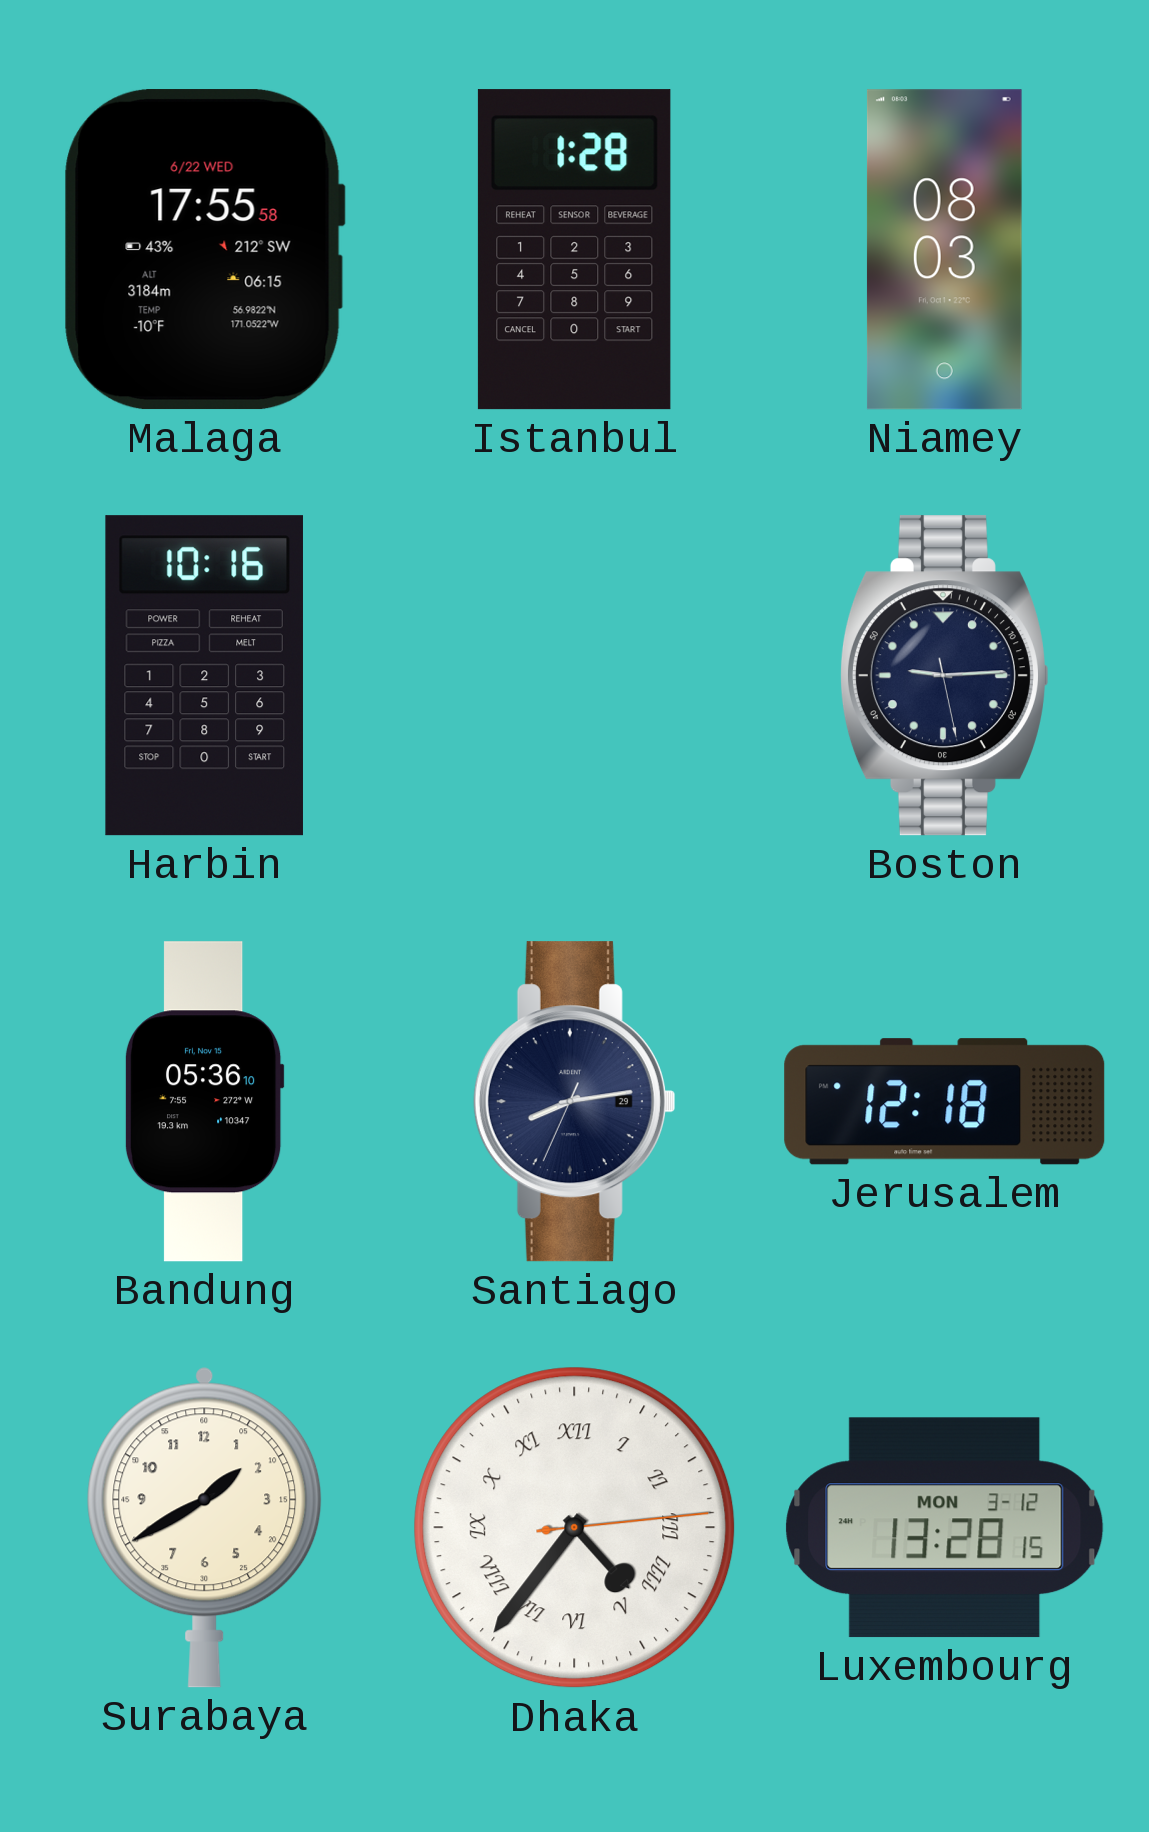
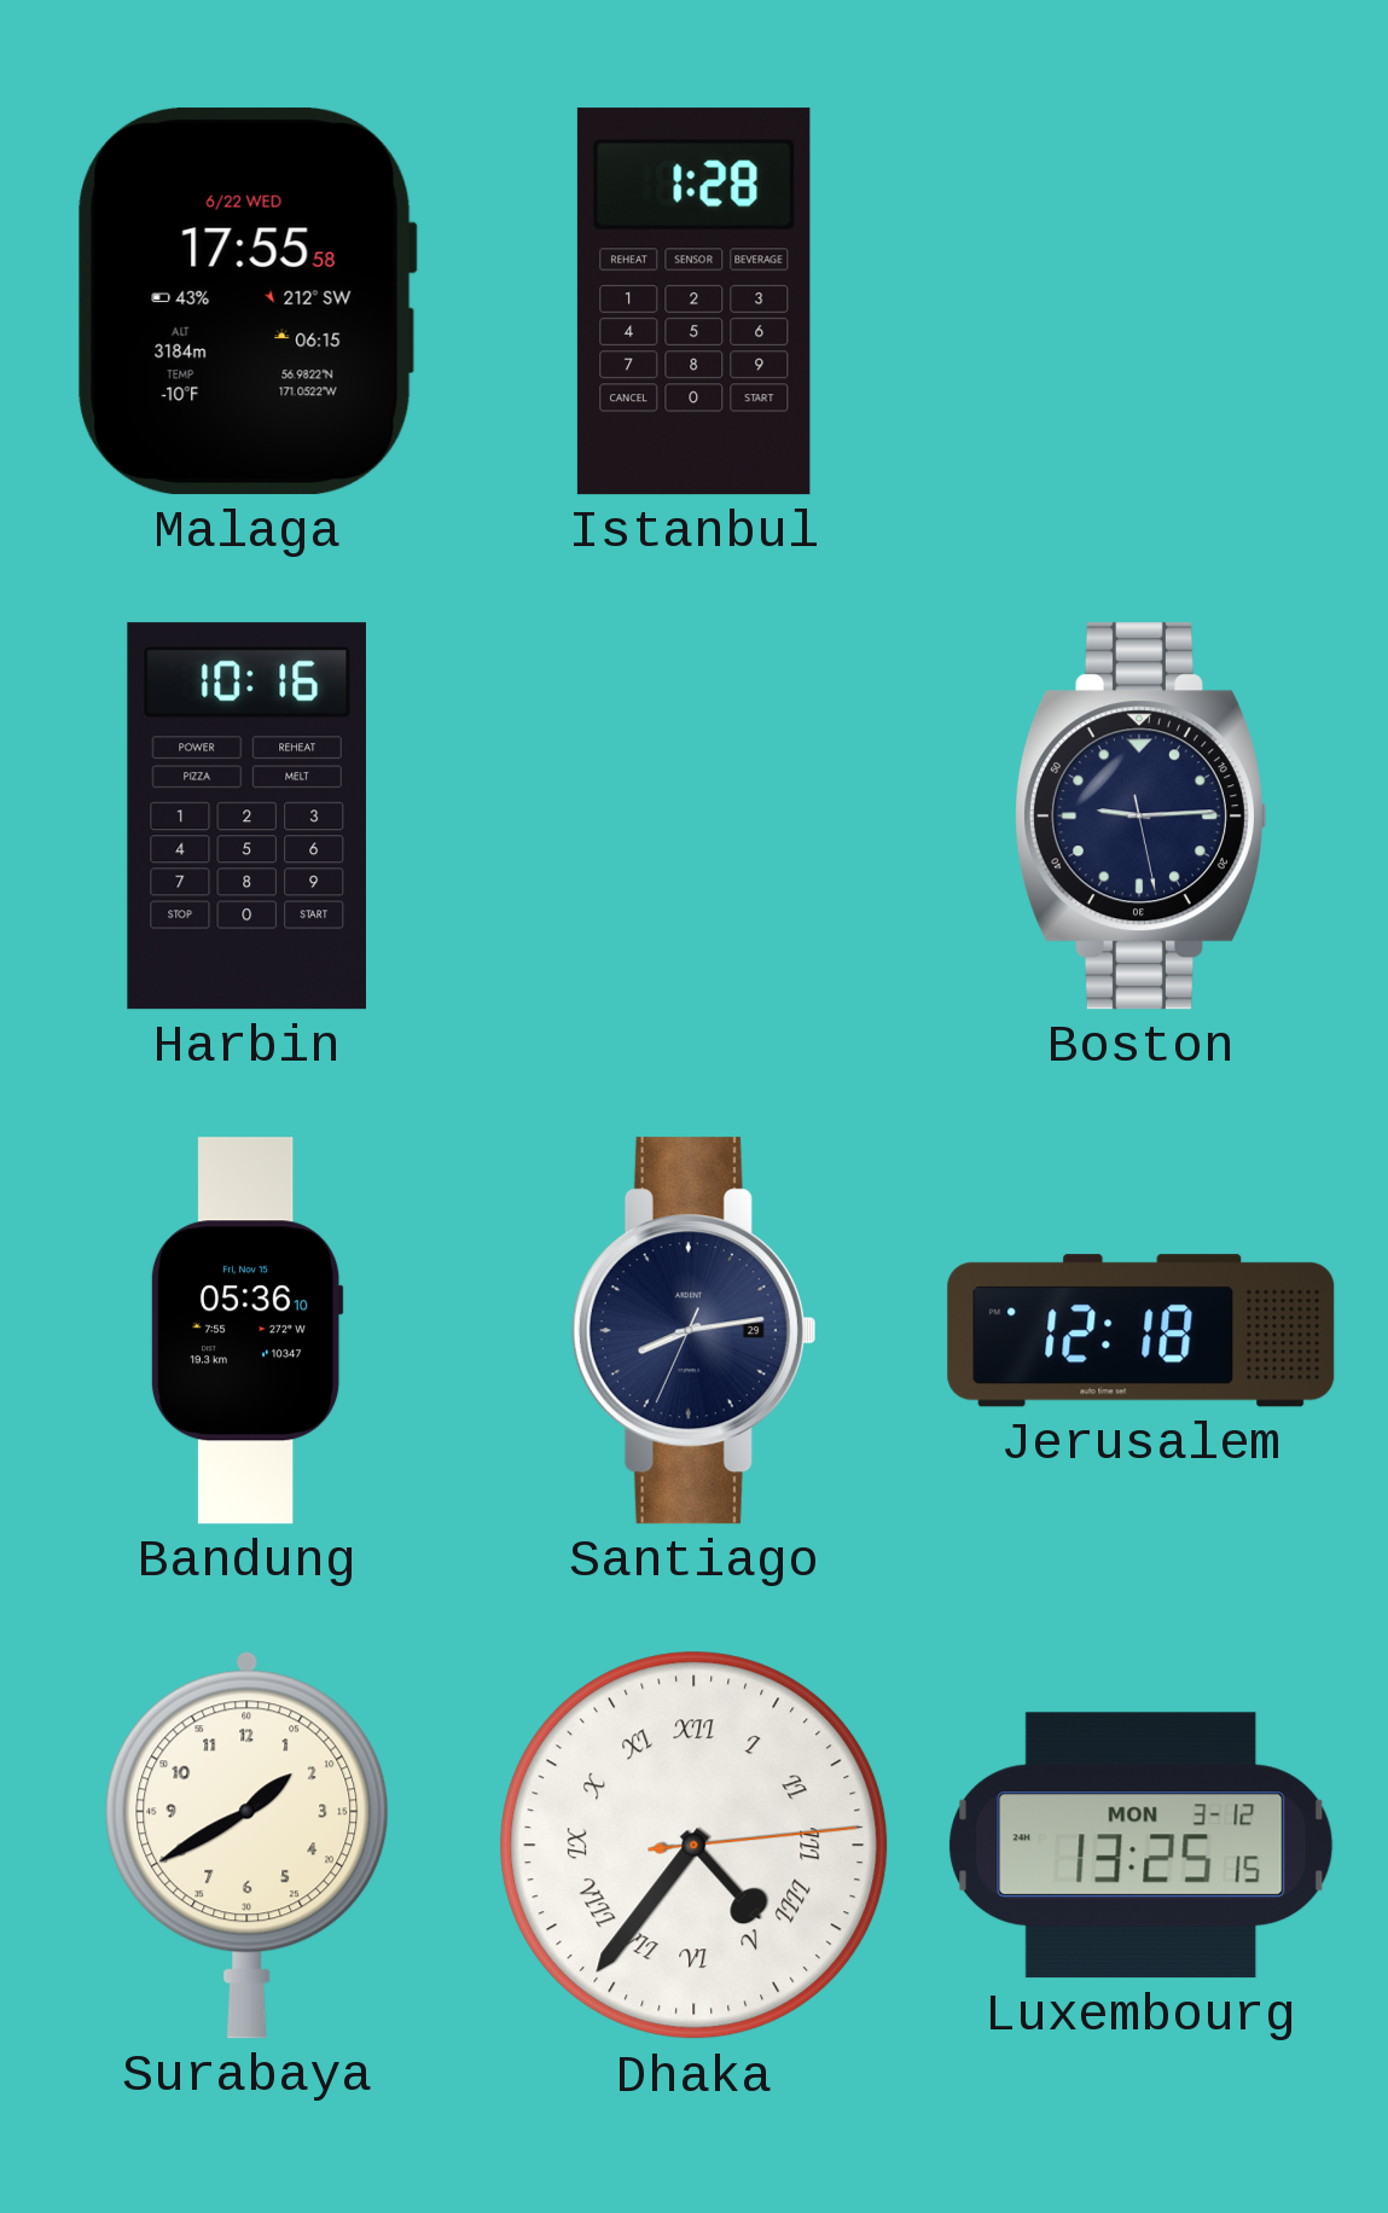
Niamey: 08:03 -> none (944, 250)
Luxembourg: 13:28 -> 13:25 (1142, 1846)
